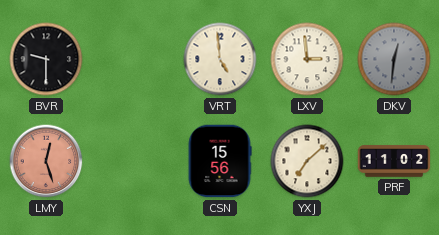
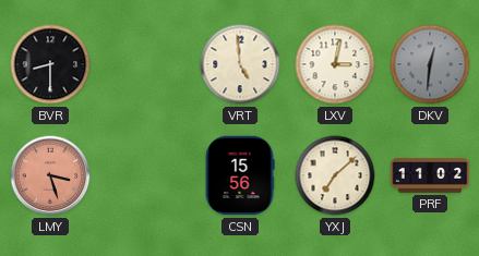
BVR: 9:30 -> 8:30 (50, 64)
LXV: 2:59 -> 3:02 (335, 64)
LMY: 12:27 -> 3:27 (50, 175)
